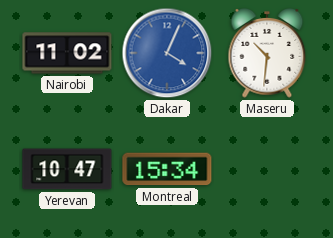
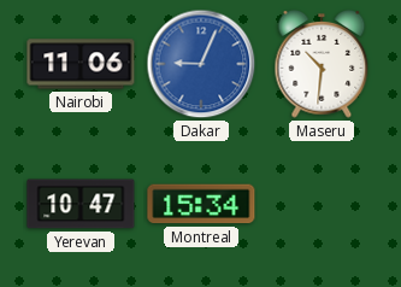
Nairobi: 11:02 -> 11:06 (81, 64)
Dakar: 4:04 -> 9:04 (201, 64)
